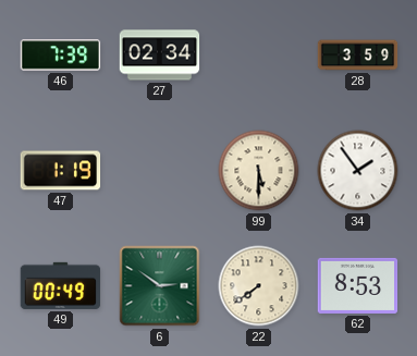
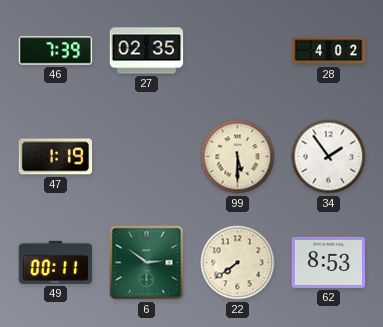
27: 02:34 -> 02:35 (147, 51)
28: 3:59 -> 4:02 (329, 51)
49: 00:49 -> 00:11 (56, 262)
